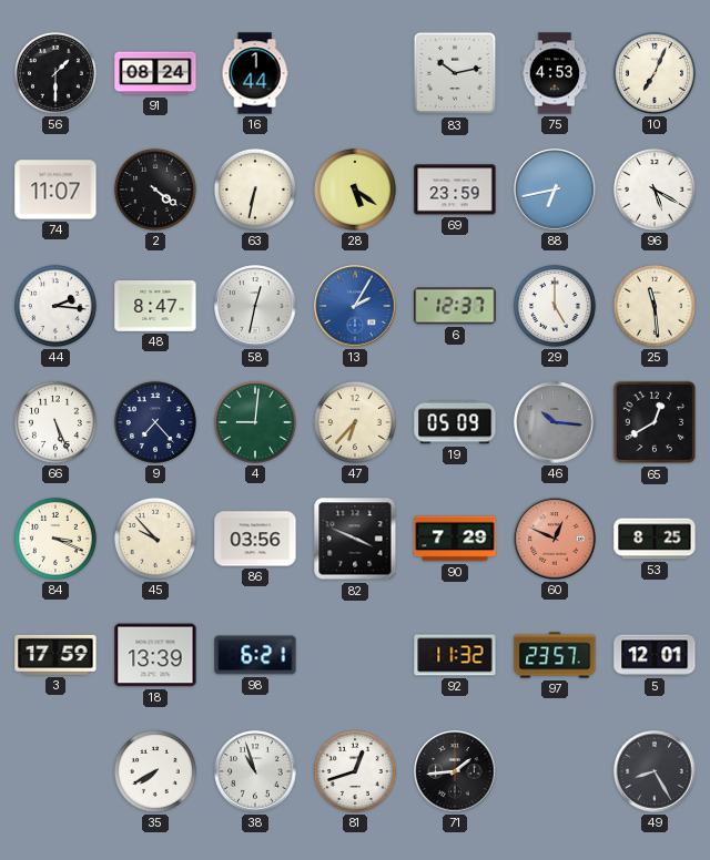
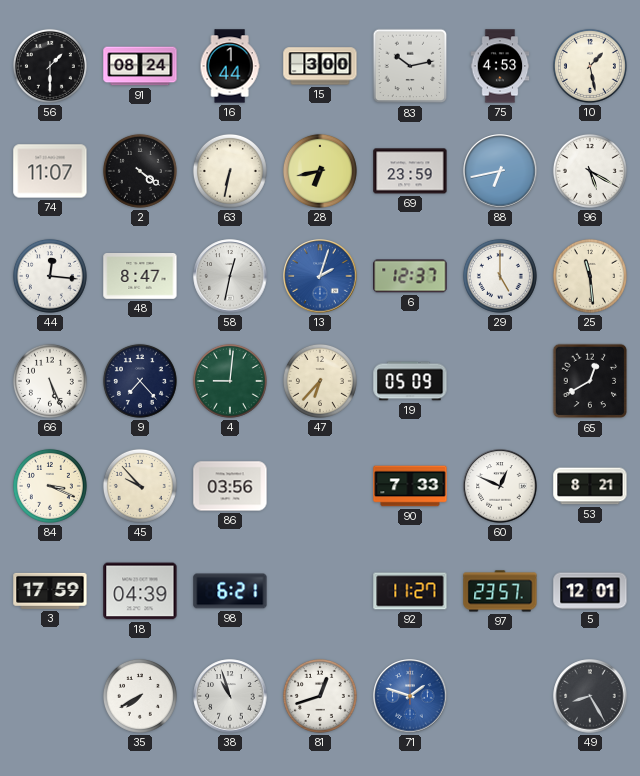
15: none -> 3:00 (320, 66)
10: 7:04 -> 1:28 (590, 66)
28: 5:21 -> 6:43 (320, 171)
44: 2:16 -> 12:16 (50, 276)
13: 2:05 -> 2:03 (320, 276)
46: 10:16 -> none (555, 422)
82: 3:49 -> none (355, 539)
90: 7:29 -> 7:33 (410, 486)
60 dial: salmon -> white (500, 486)
53: 8:25 -> 8:21 (590, 486)
18: 13:39 -> 04:39 (140, 591)
92: 11:32 -> 11:27 (410, 591)
71: 1:44 -> 1:48 (410, 696)
71 dial: black -> blue (410, 696)
